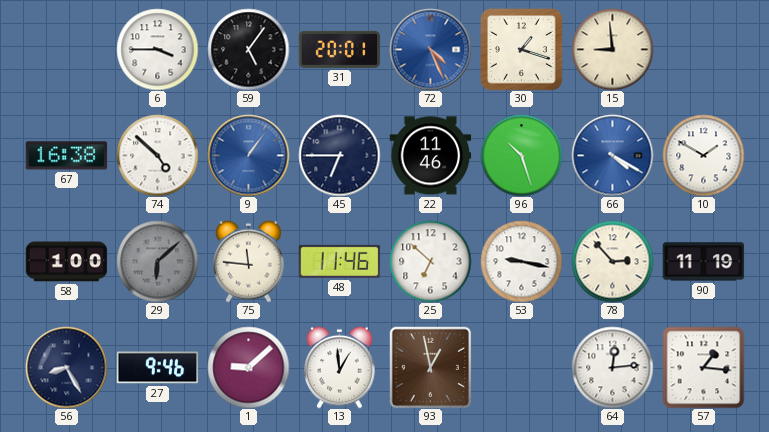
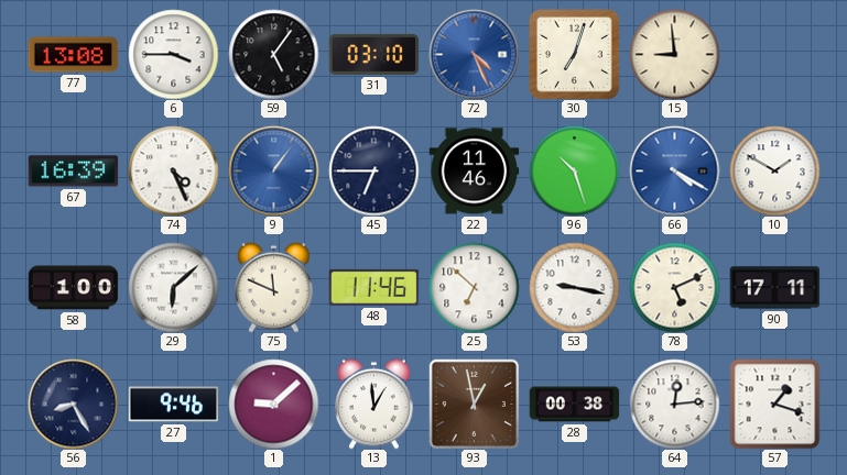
77: none -> 13:08 (73, 55)
31: 20:01 -> 03:10 (373, 54)
30: 1:18 -> 7:03 (574, 54)
67: 16:38 -> 16:39 (73, 172)
74: 4:52 -> 4:26 (173, 170)
29 dial: grey -> white (173, 287)
75: 11:46 -> 11:49 (274, 287)
78: 2:53 -> 5:11 (674, 287)
90: 11:19 -> 17:11 (774, 288)
28: none -> 00:38 (574, 405)
57: 1:16 -> 1:18 (774, 404)
